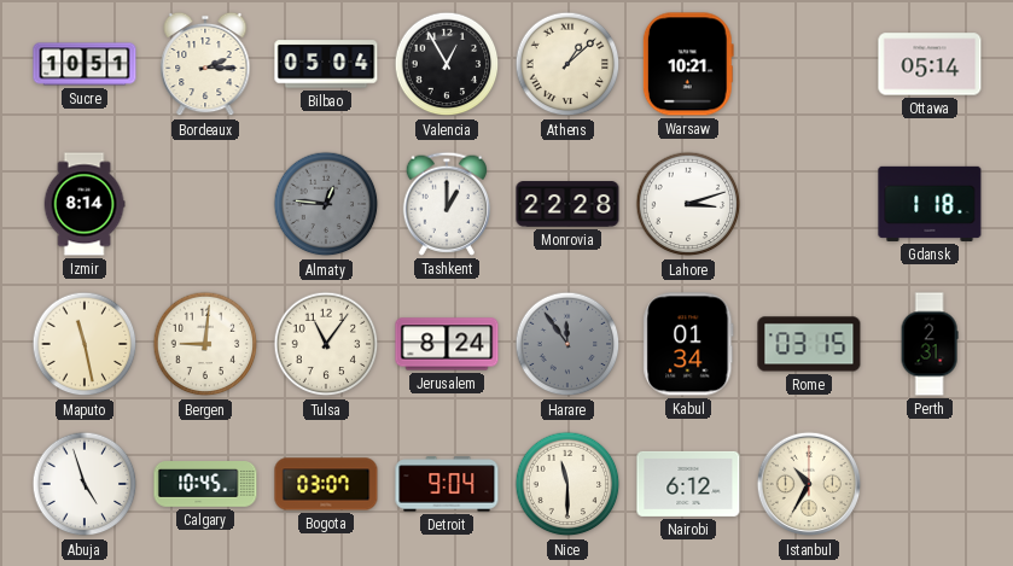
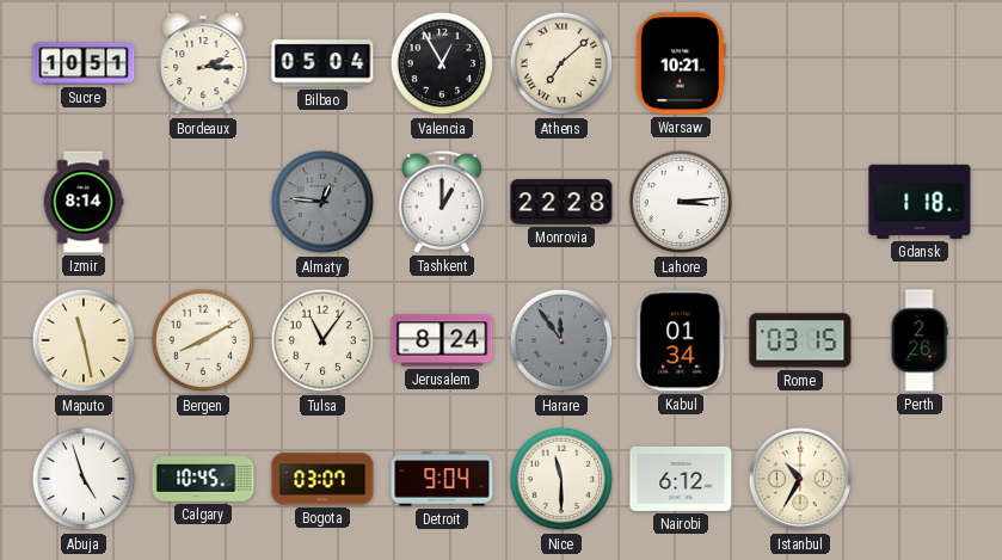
Athens: 1:08 -> 7:08 (561, 63)
Ottawa: 05:14 -> none (930, 64)
Lahore: 3:12 -> 3:14 (681, 202)
Bergen: 9:01 -> 8:10 (203, 340)
Perth: 2:31 -> 2:26 (920, 340)
